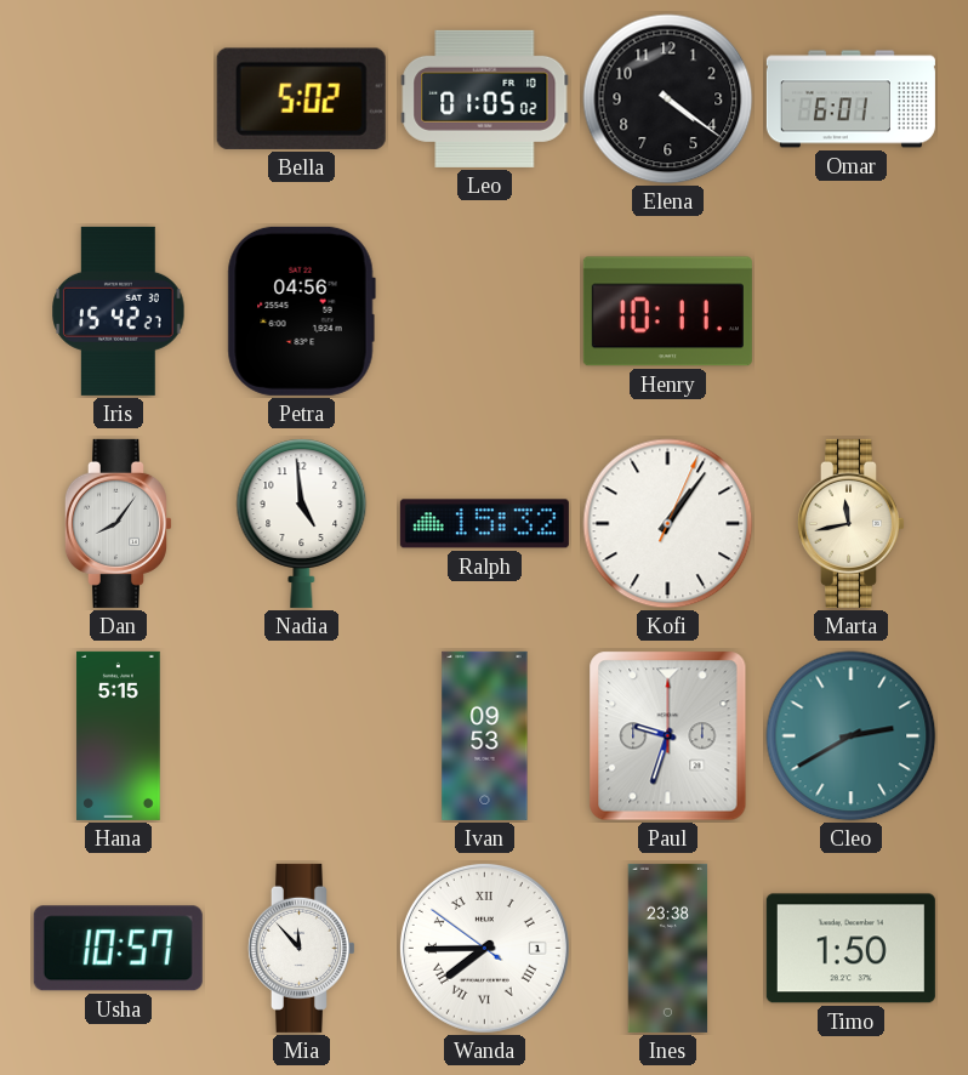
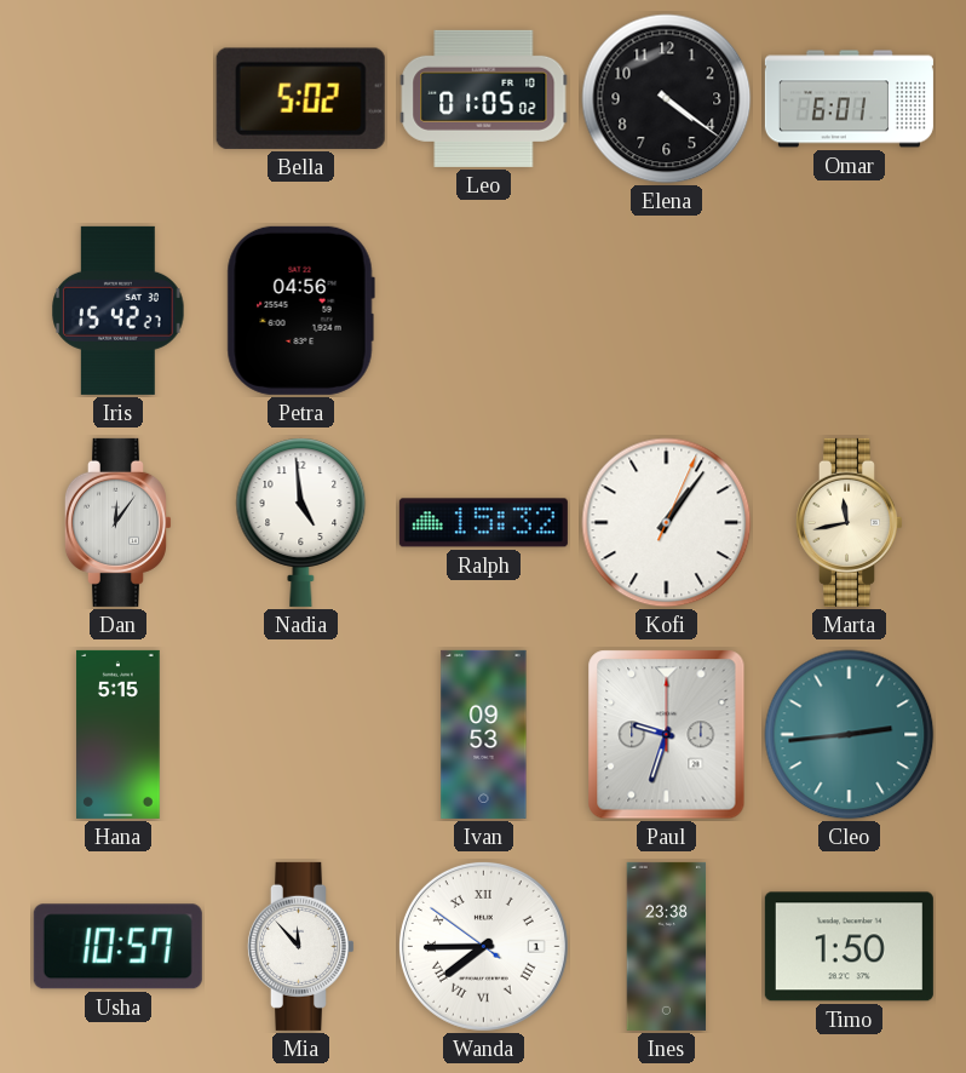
Henry: 10:11 -> none (667, 312)
Dan: 8:06 -> 12:06 (117, 522)
Cleo: 2:40 -> 2:44 (850, 735)
